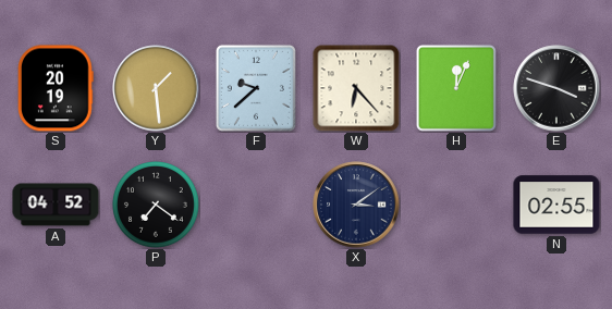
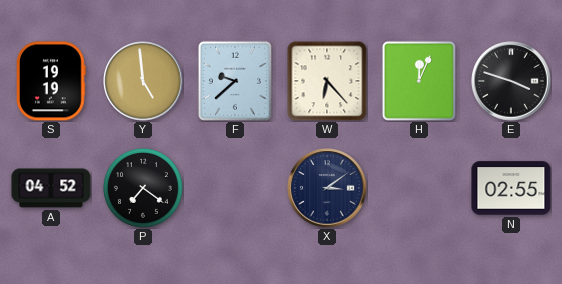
S: 20:19 -> 19:19 (52, 81)
Y: 1:29 -> 4:59 (143, 81)
